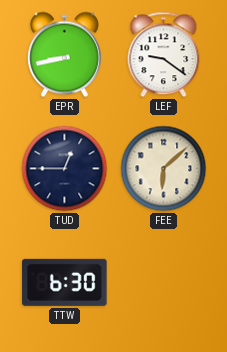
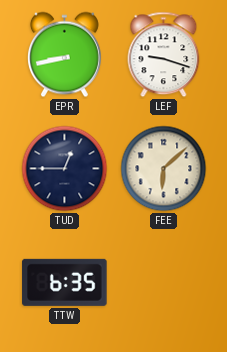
LEF: 9:21 -> 9:18 (164, 55)
TTW: 6:30 -> 6:35 (65, 282)
